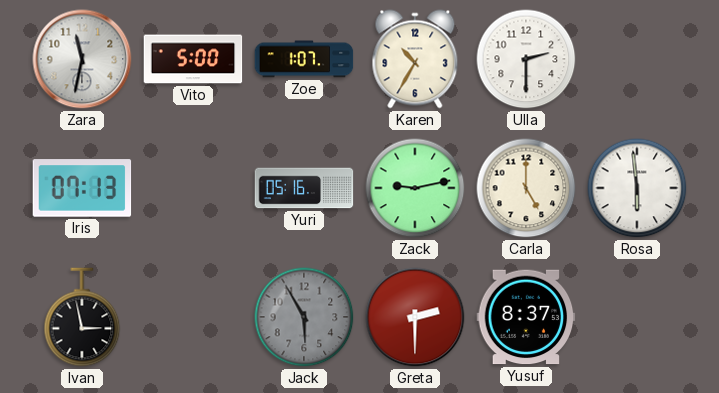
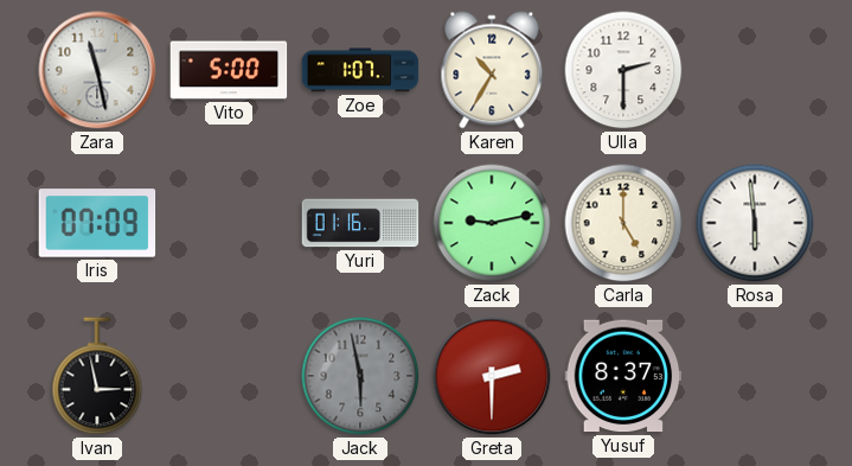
Zara: 11:32 -> 11:28 (97, 70)
Iris: 07:13 -> 07:09 (97, 223)
Yuri: 05:16 -> 01:16 (360, 223)
Jack: 5:55 -> 5:58 (360, 376)
